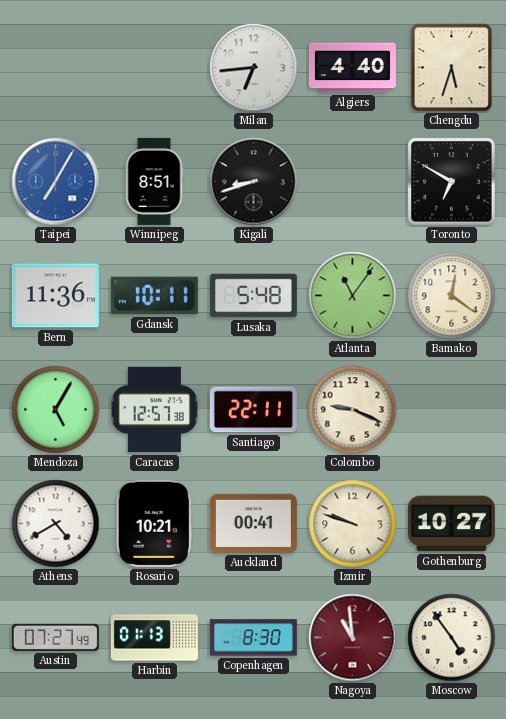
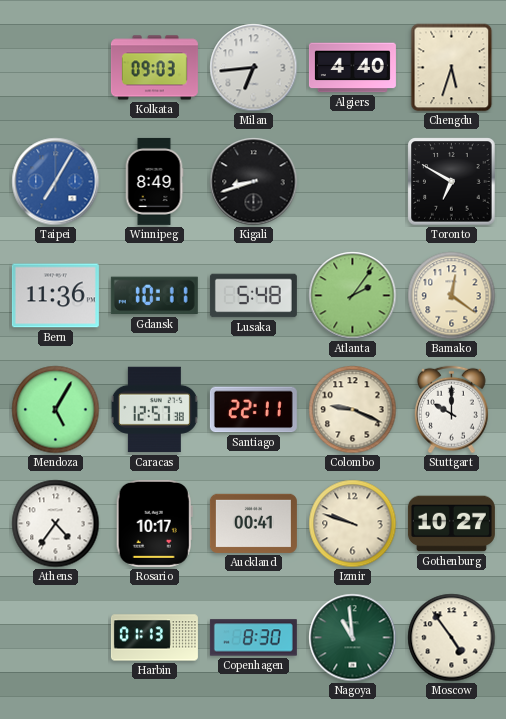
Kolkata: none -> 09:03 (154, 68)
Winnipeg: 8:51 -> 8:49 (154, 181)
Atlanta: 11:06 -> 2:06 (353, 296)
Stuttgart: none -> 10:00 (451, 410)
Athens: 4:40 -> 4:36 (56, 524)
Rosario: 10:21 -> 10:17 (154, 523)
Austin: 07:27 -> none (55, 637)
Nagoya dial: burgundy -> green (353, 638)
